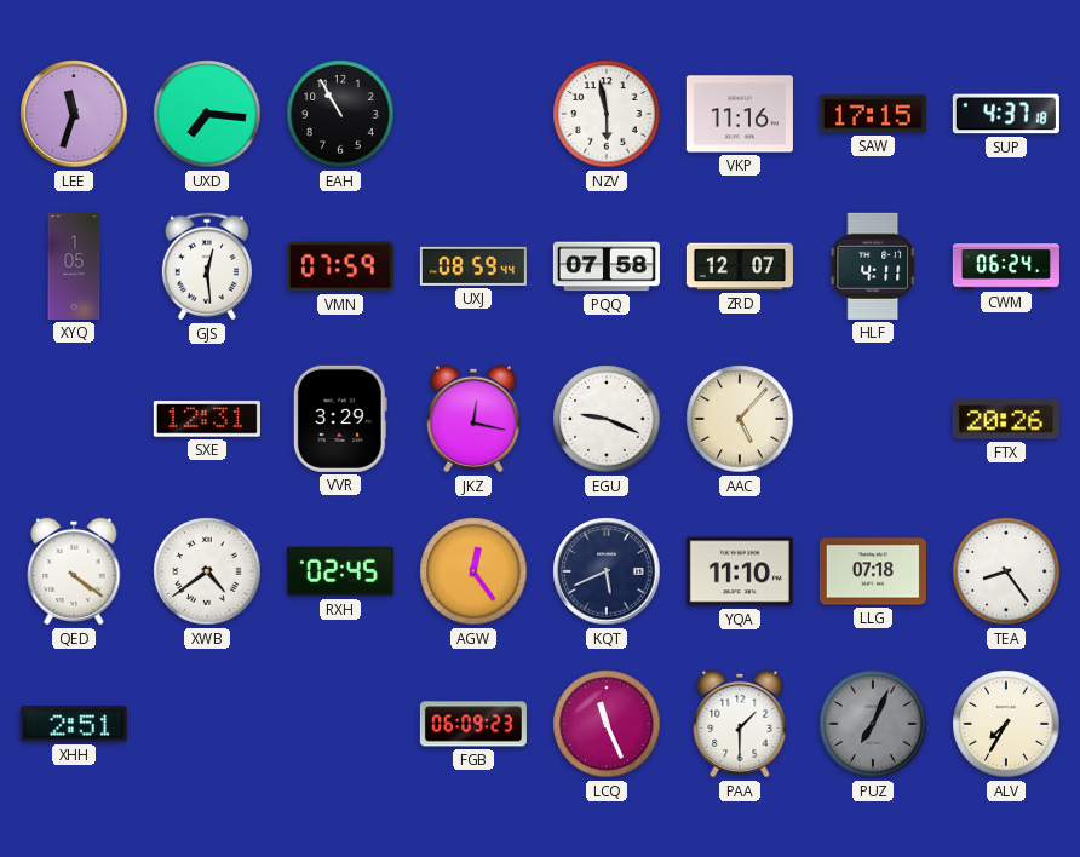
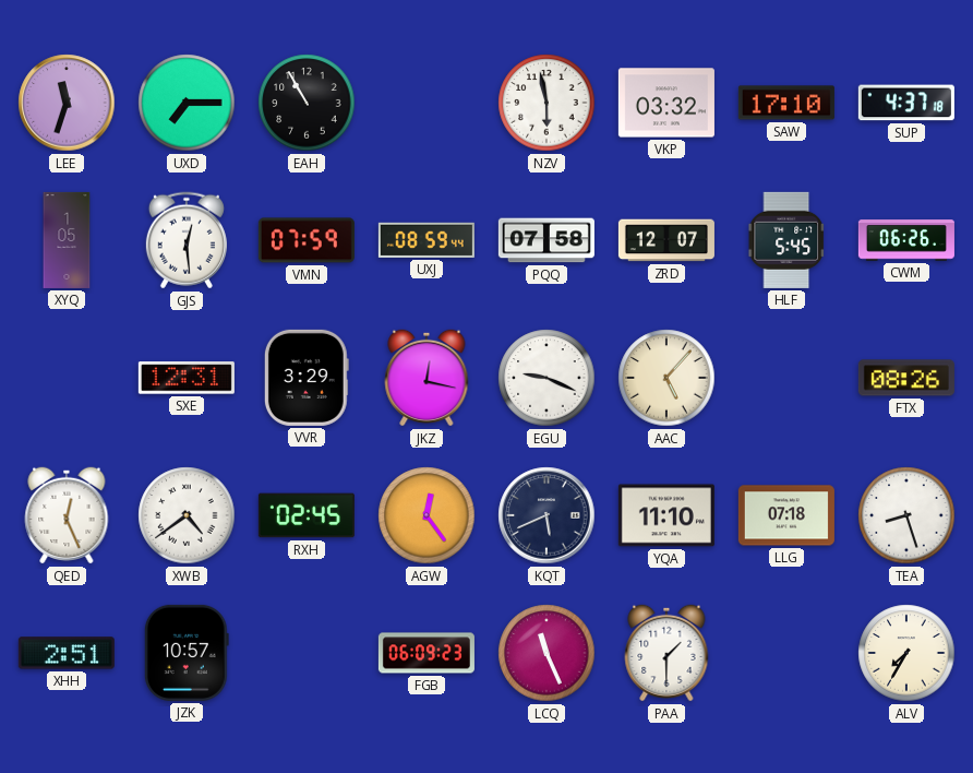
UXD: 7:16 -> 7:15 (187, 103)
VKP: 11:16 -> 03:32 (666, 103)
SAW: 17:15 -> 17:10 (786, 103)
HLF: 4:11 -> 5:45 (785, 240)
CWM: 06:24 -> 06:26 (906, 240)
FTX: 20:26 -> 08:26 (906, 378)
QED: 4:21 -> 12:26 (67, 515)
TEA: 8:24 -> 8:27 (906, 515)
JZK: none -> 10:57 (187, 653)
PUZ: 7:04 -> none (873, 724)
